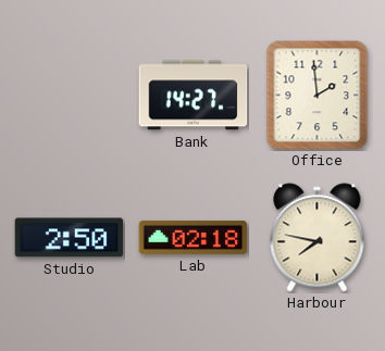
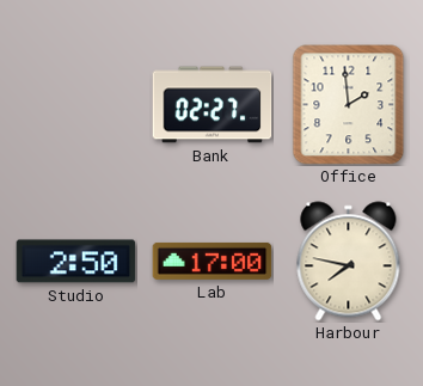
Bank: 14:27 -> 02:27 (213, 105)
Lab: 02:18 -> 17:00 (213, 261)
